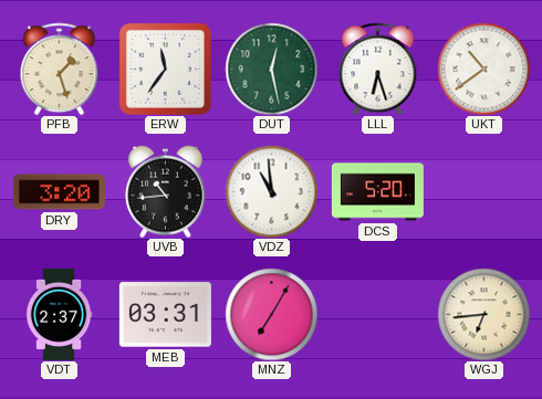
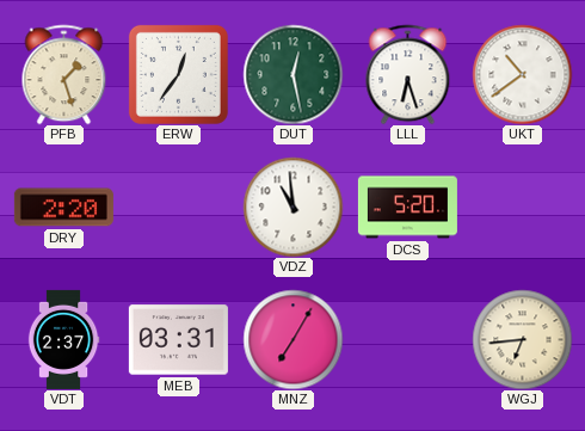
ERW: 11:36 -> 12:36 (178, 74)
DRY: 3:20 -> 2:20 (63, 208)
UVB: 10:44 -> none (166, 191)
